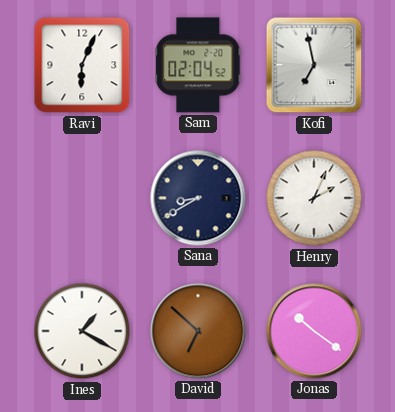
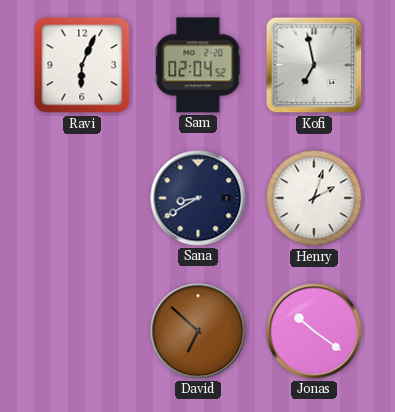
Henry: 2:04 -> 2:03 (314, 198)
Ines: 1:20 -> none (82, 331)
